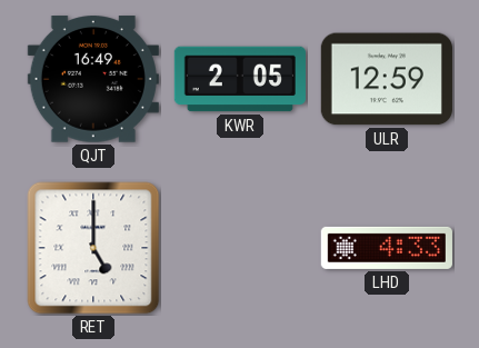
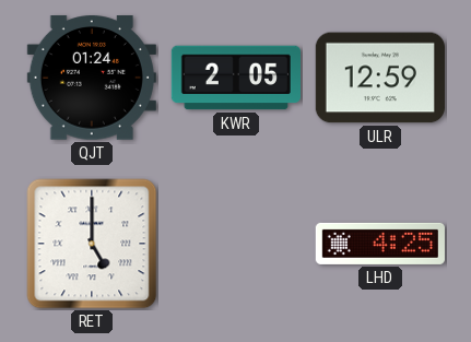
QJT: 16:49 -> 01:24 (92, 78)
LHD: 4:33 -> 4:25 (379, 244)
